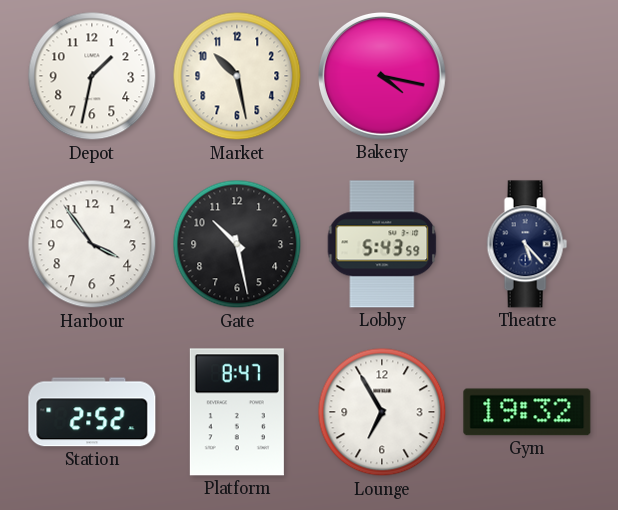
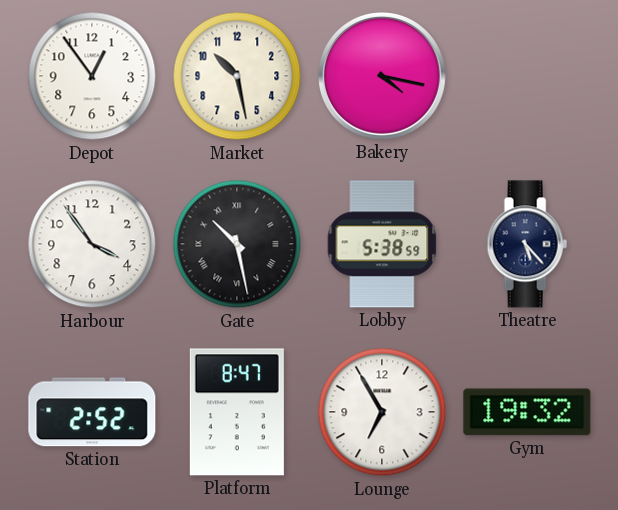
Depot: 1:32 -> 12:54 (92, 76)
Gate numerals: Arabic -> Roman (237, 244)
Lobby: 5:43 -> 5:38 (382, 244)
